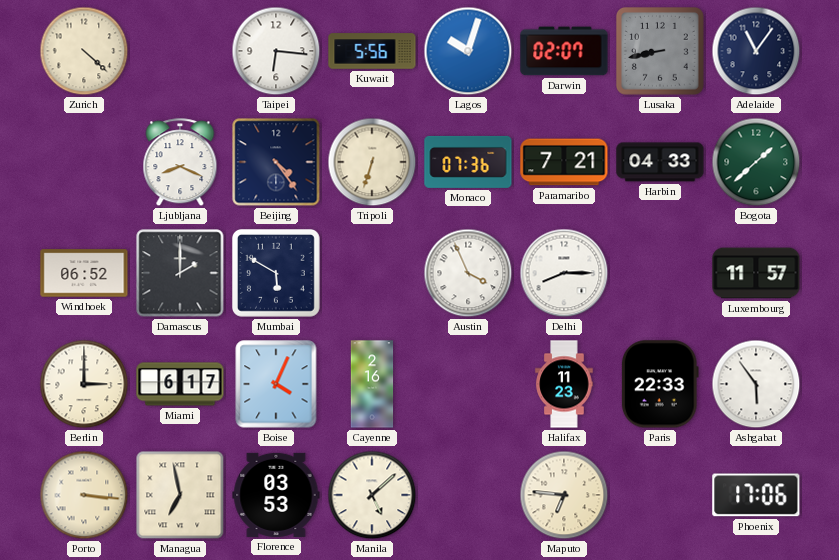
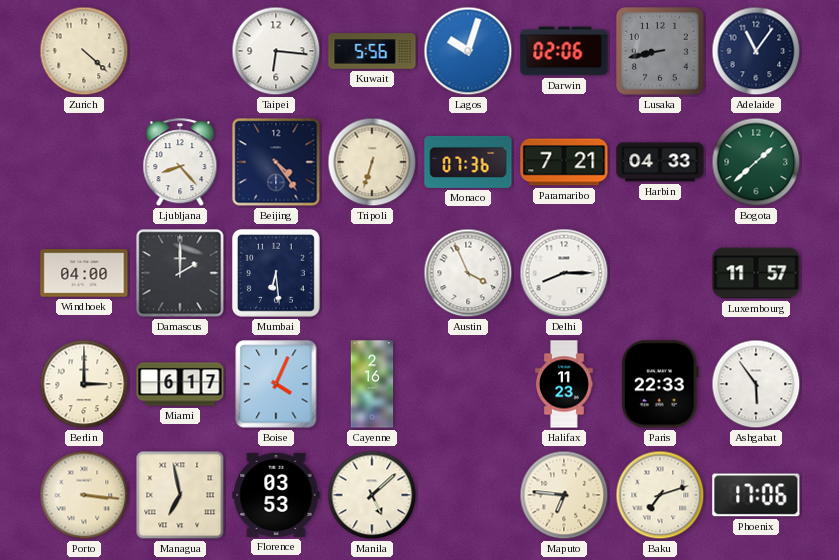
Darwin: 02:07 -> 02:06 (564, 51)
Ljubljana: 8:19 -> 8:23 (180, 163)
Windhoek: 06:52 -> 04:00 (84, 273)
Mumbai: 5:50 -> 6:29 (277, 274)
Baku: none -> 7:12 (660, 495)
